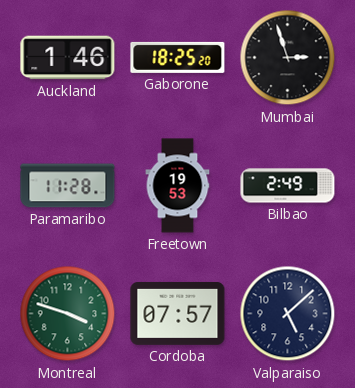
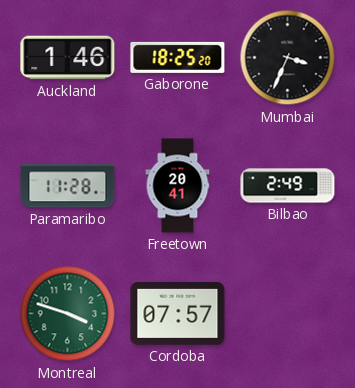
Mumbai: 2:57 -> 3:34 (288, 58)
Freetown: 19:53 -> 20:41 (178, 186)
Valparaiso: 5:08 -> none (288, 314)
